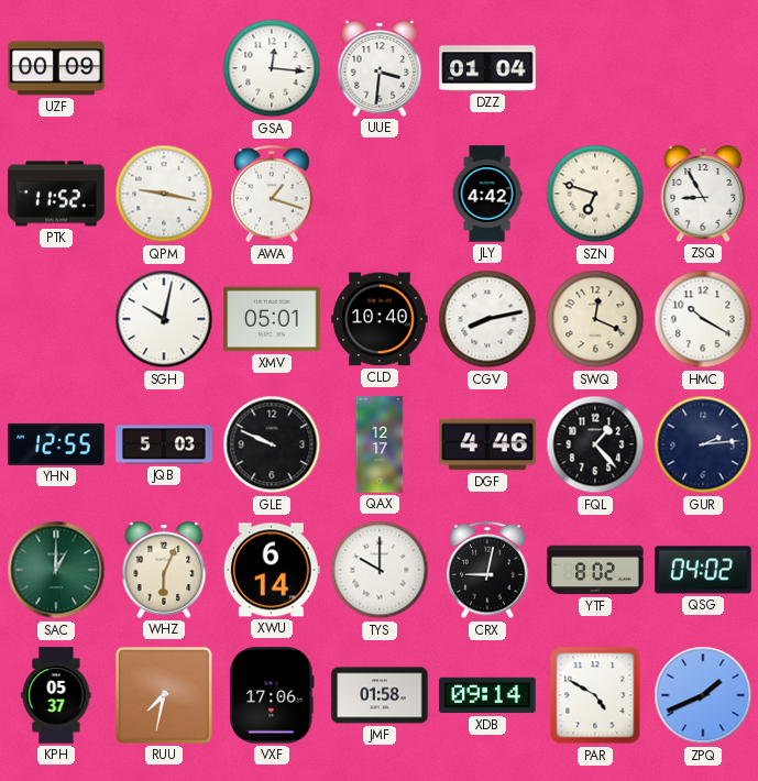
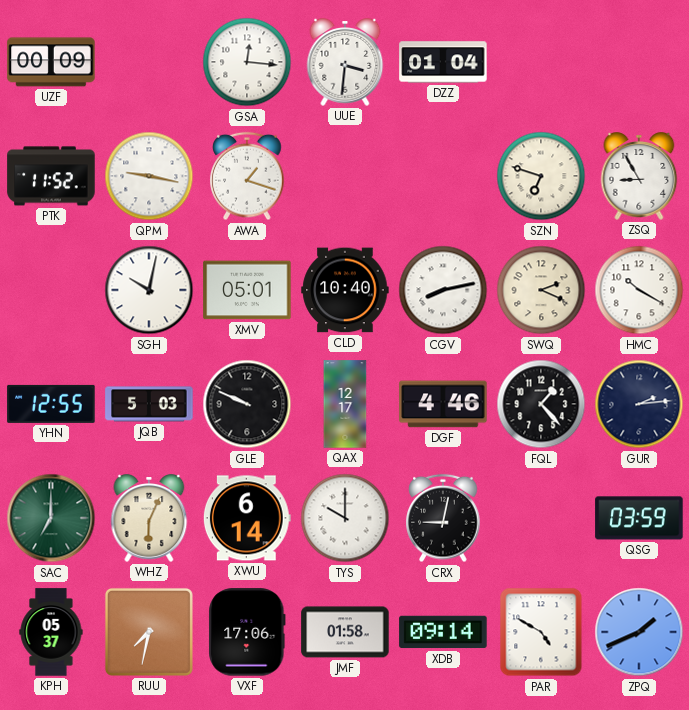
JLY: 4:42 -> none (487, 194)
SWQ: 12:19 -> 2:19 (541, 290)
SAC: 1:00 -> 7:00 (51, 518)
YTF: 8:02 -> none (595, 570)
QSG: 04:02 -> 03:59 (639, 518)
